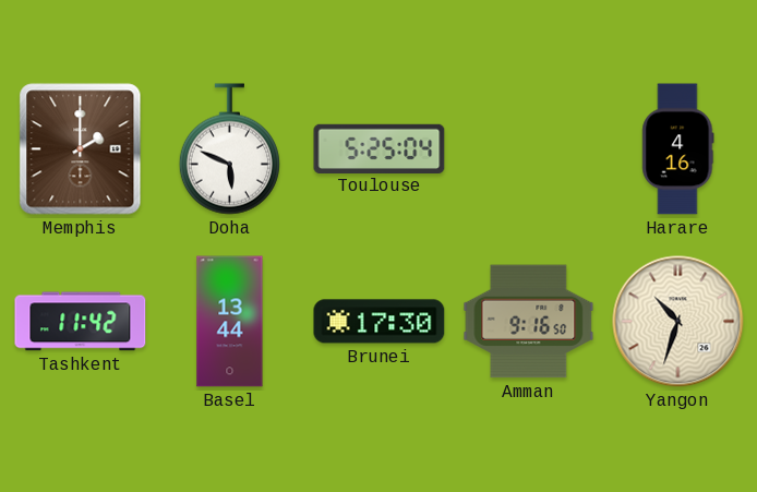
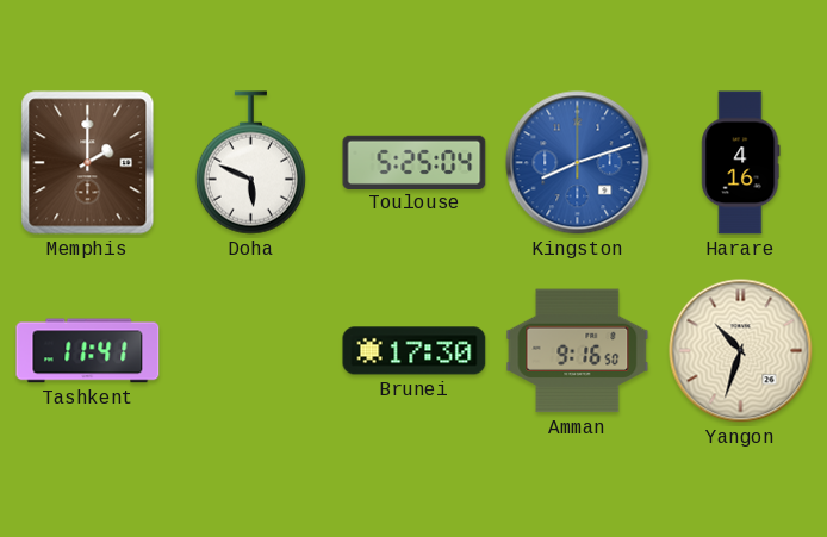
Kingston: none -> 8:12 (578, 163)
Tashkent: 11:42 -> 11:41 (88, 351)
Basel: 13:44 -> none (230, 322)
